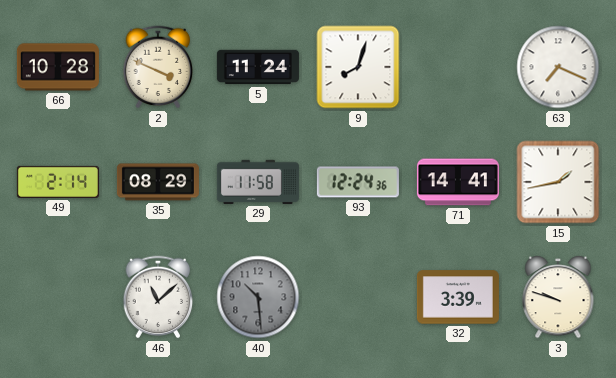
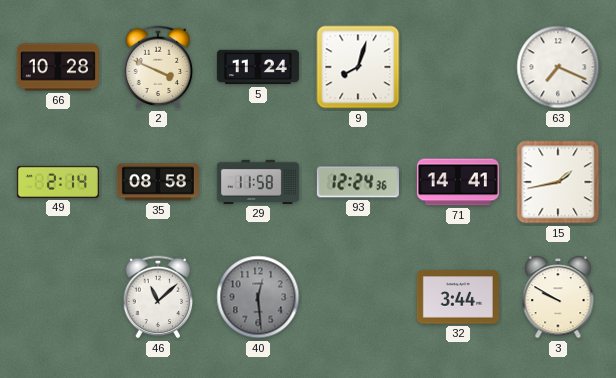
35: 08:29 -> 08:58 (158, 182)
40: 10:29 -> 12:29 (258, 297)
32: 3:39 -> 3:44 (458, 297)
3: 9:48 -> 9:50 (558, 298)
